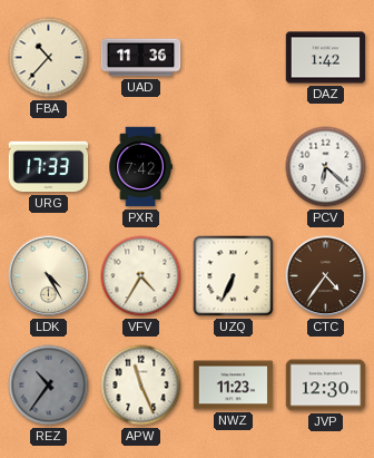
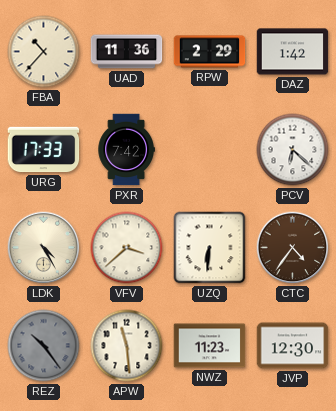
RPW: none -> 2:29 (210, 52)
VFV: 4:35 -> 3:38 (127, 248)
UZQ: 6:34 -> 6:31 (210, 248)
REZ: 10:36 -> 10:24 (44, 346)
APW: 11:26 -> 11:29 (127, 346)
